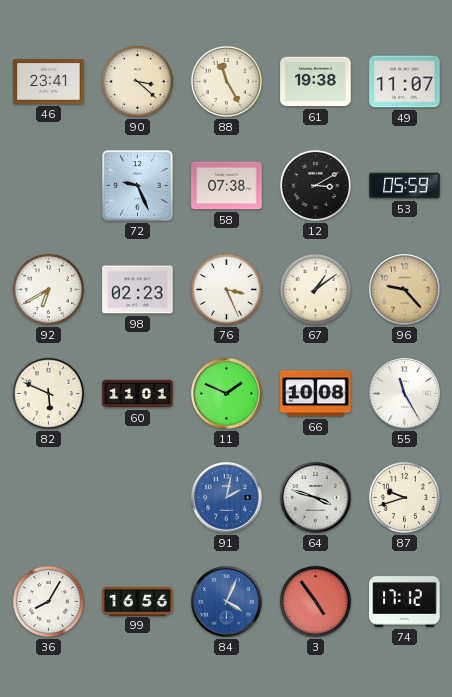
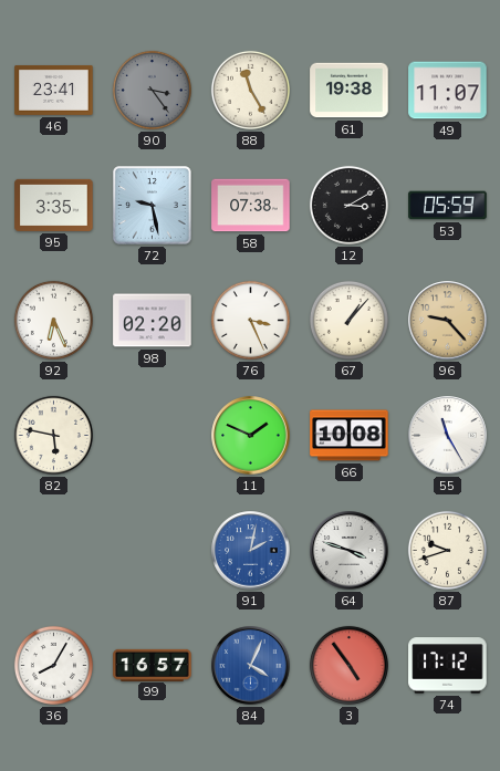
90: 3:22 -> 3:24 (152, 90)
90 dial: cream -> grey (152, 90)
95: none -> 3:35 (54, 205)
72: 9:26 -> 9:28 (153, 206)
92: 6:40 -> 6:26 (53, 320)
98: 02:23 -> 02:20 (153, 321)
67: 1:09 -> 1:07 (348, 320)
82: 5:49 -> 5:47 (53, 435)
60: 11:01 -> none (138, 394)
99: 16:56 -> 16:57 (153, 665)
